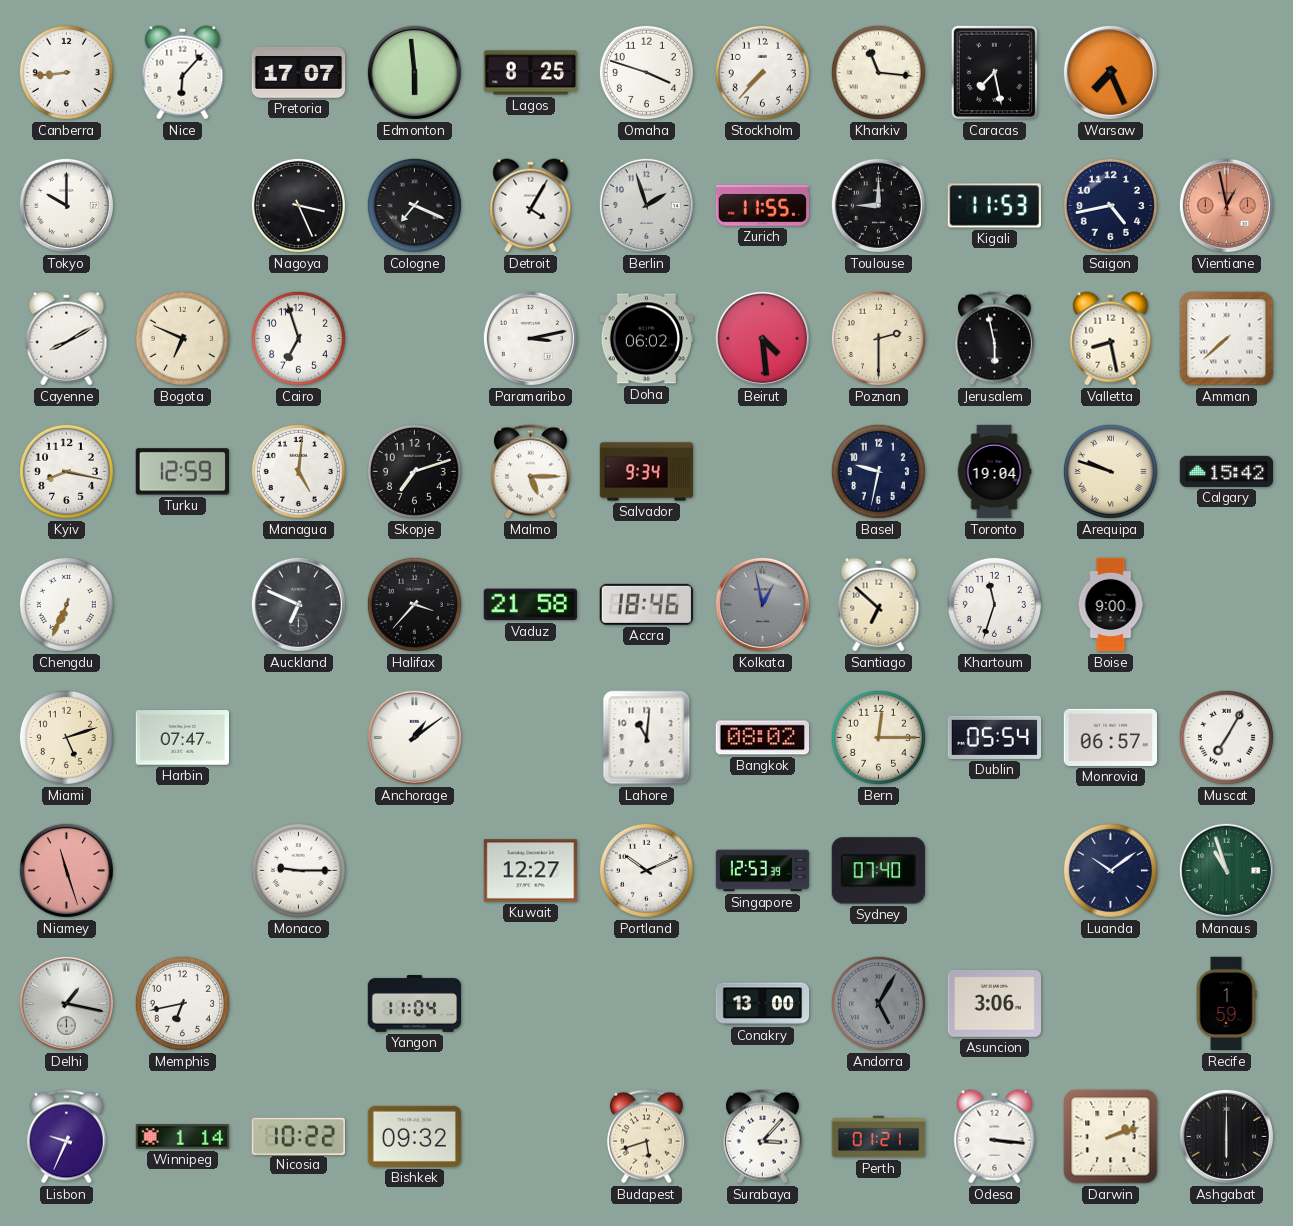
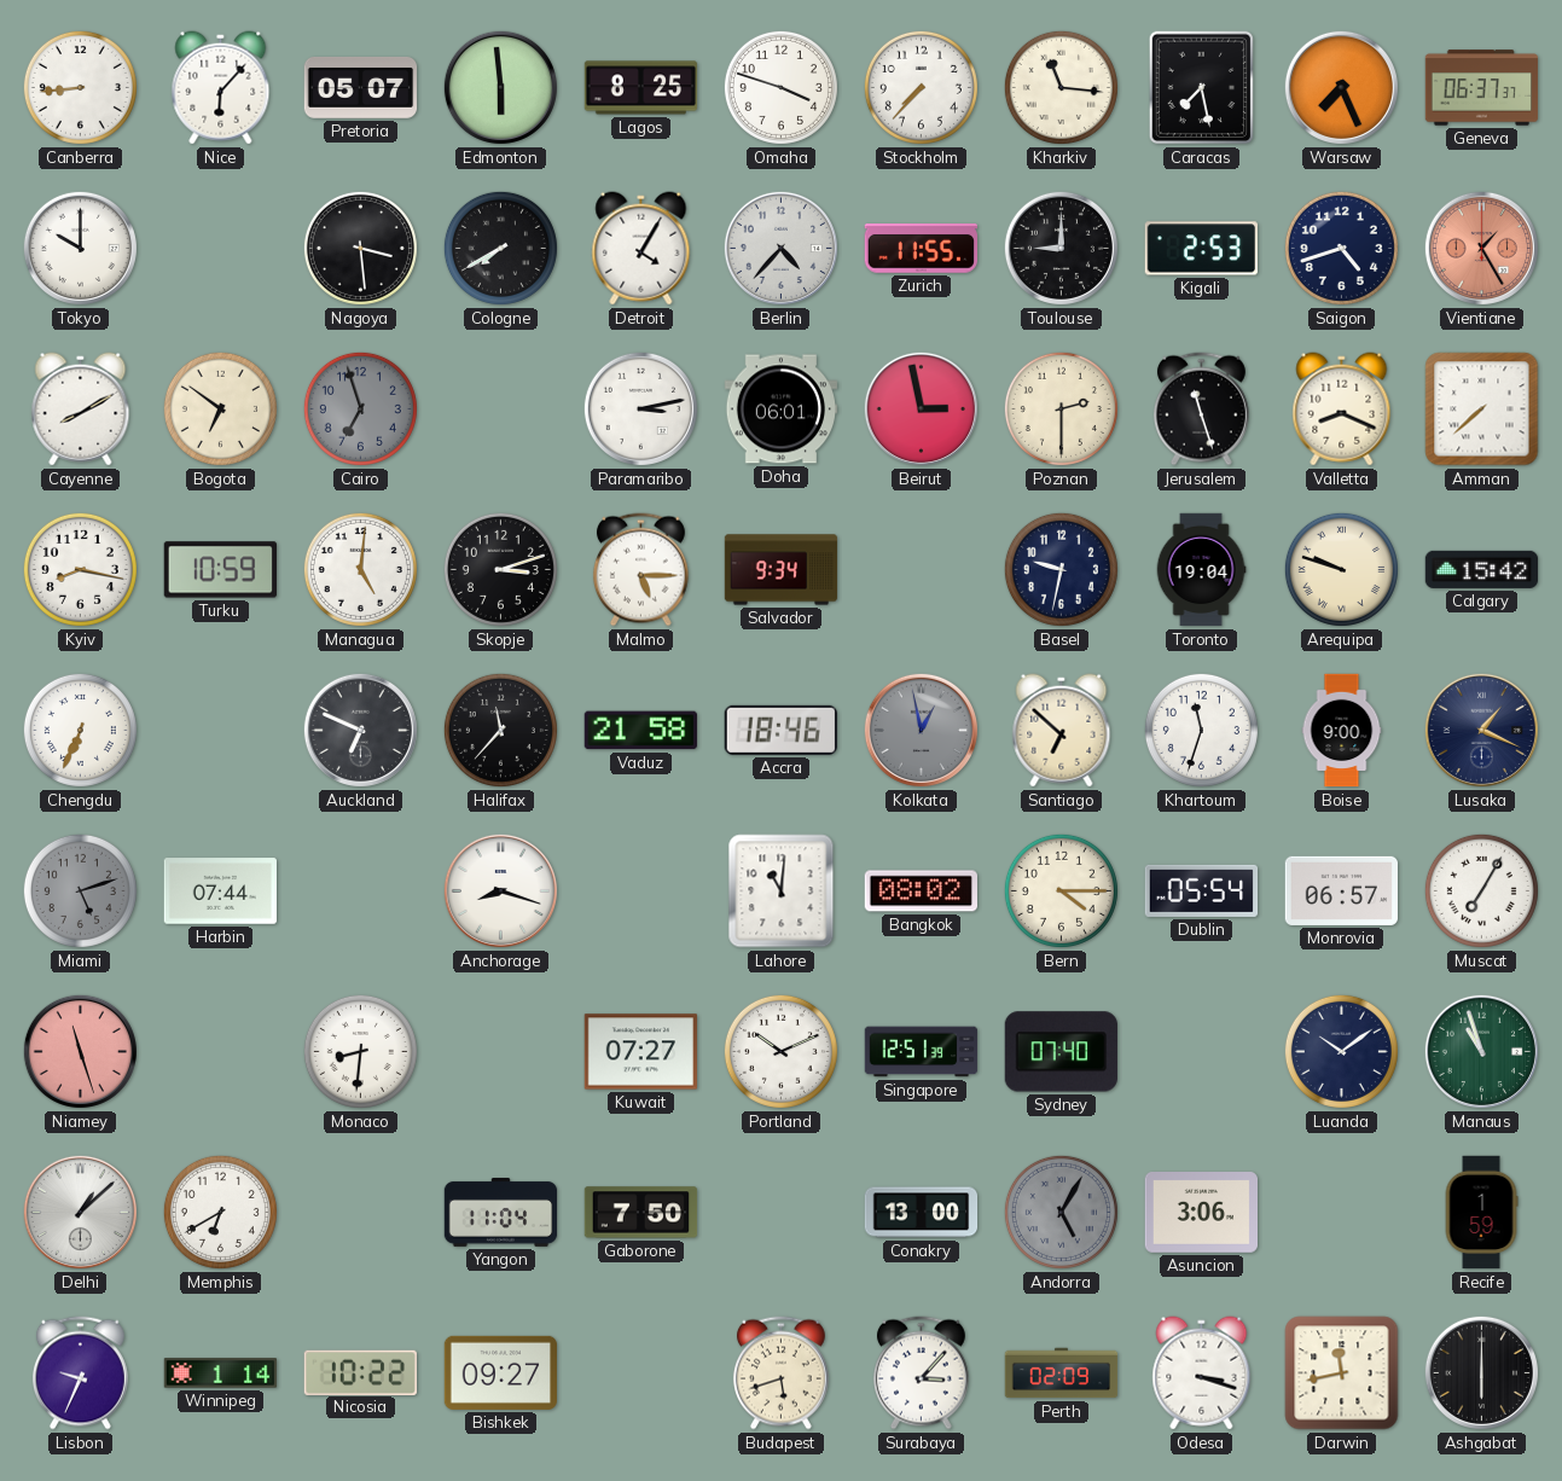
Pretoria: 17:07 -> 05:07 (361, 88)
Geneva: none -> 06:37 (1482, 88)
Nagoya: 3:26 -> 3:29 (360, 248)
Cologne: 7:19 -> 7:40 (500, 248)
Berlin: 1:57 -> 4:37 (780, 248)
Kigali: 11:53 -> 2:53 (1201, 249)
Saigon: 4:43 -> 4:42 (1341, 248)
Vientiane: 12:58 -> 1:25 (1481, 248)
Bogota: 6:49 -> 6:51 (220, 408)
Cairo dial: white -> grey (360, 408)
Doha: 06:02 -> 06:01 (782, 410)
Beirut: 4:29 -> 2:58 (921, 408)
Jerusalem: 5:58 -> 11:27 (1201, 410)
Valletta: 8:28 -> 8:19 (1342, 410)
Turku: 12:59 -> 10:59 (220, 570)
Skopje: 7:12 -> 3:12 (500, 569)
Halifax: 3:37 -> 11:37 (500, 730)
Lusaka: none -> 1:19 (1481, 730)
Miami dial: cream -> grey (80, 890)
Harbin: 07:47 -> 07:44 (220, 891)
Anchorage: 1:09 -> 8:18 (500, 890)
Bern: 12:15 -> 4:15 (1061, 890)
Monaco: 9:15 -> 8:31 (360, 1051)
Kuwait: 12:27 -> 07:27 (640, 1052)
Singapore: 12:53 -> 12:51 (922, 1052)
Delhi: 1:17 -> 1:08 (80, 1212)
Memphis: 6:43 -> 6:40 (220, 1212)
Gaborone: none -> 7:50 (641, 1213)
Bishkek: 09:32 -> 09:27 (501, 1372)
Perth: 01:21 -> 02:09 (1062, 1373)
Odesa: 3:16 -> 3:18 (1202, 1373)
Darwin: 2:12 -> 11:43 (1342, 1373)
